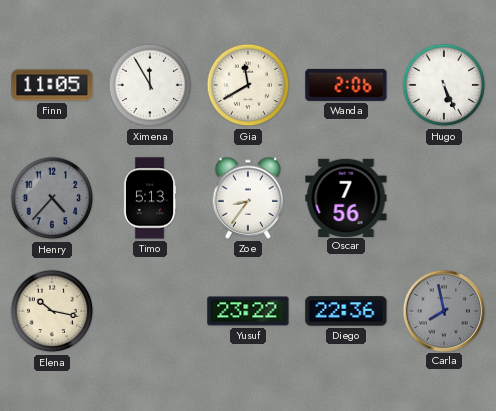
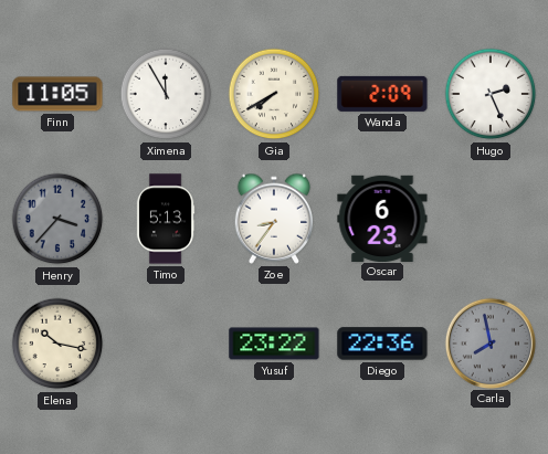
Gia: 11:40 -> 7:40 (274, 94)
Wanda: 2:06 -> 2:09 (382, 94)
Hugo: 5:26 -> 2:26 (491, 94)
Henry: 4:37 -> 3:37 (57, 219)
Oscar: 7:56 -> 6:23 (382, 218)
